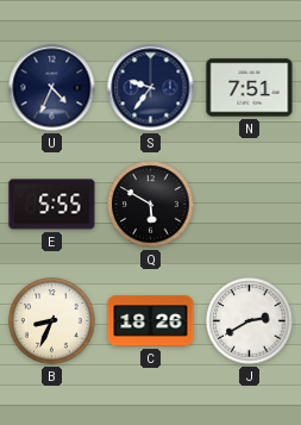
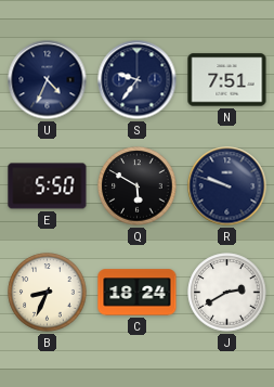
E: 5:55 -> 5:50 (48, 186)
R: none -> 9:48 (227, 186)
C: 18:26 -> 18:24 (138, 293)
